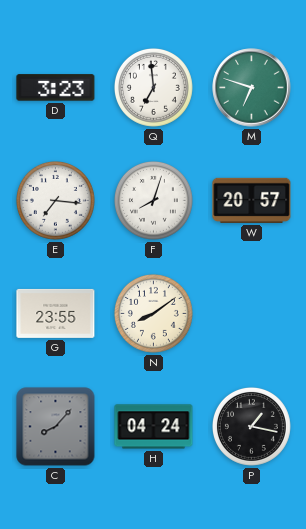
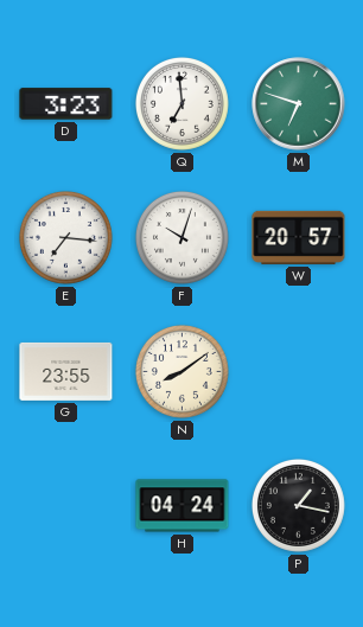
F: 8:03 -> 10:03 (181, 237)
C: 8:07 -> none (56, 427)
